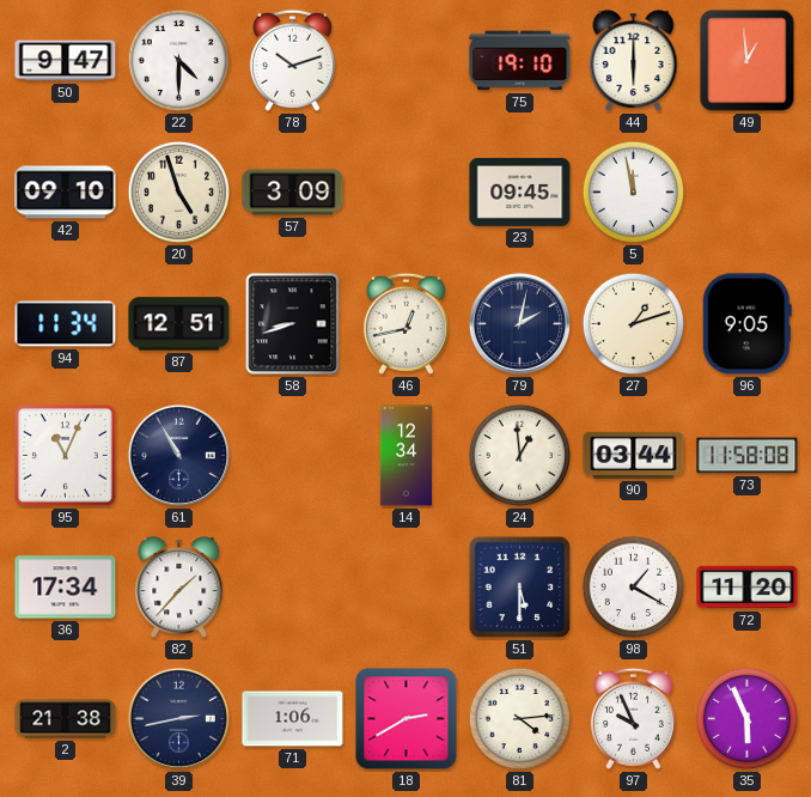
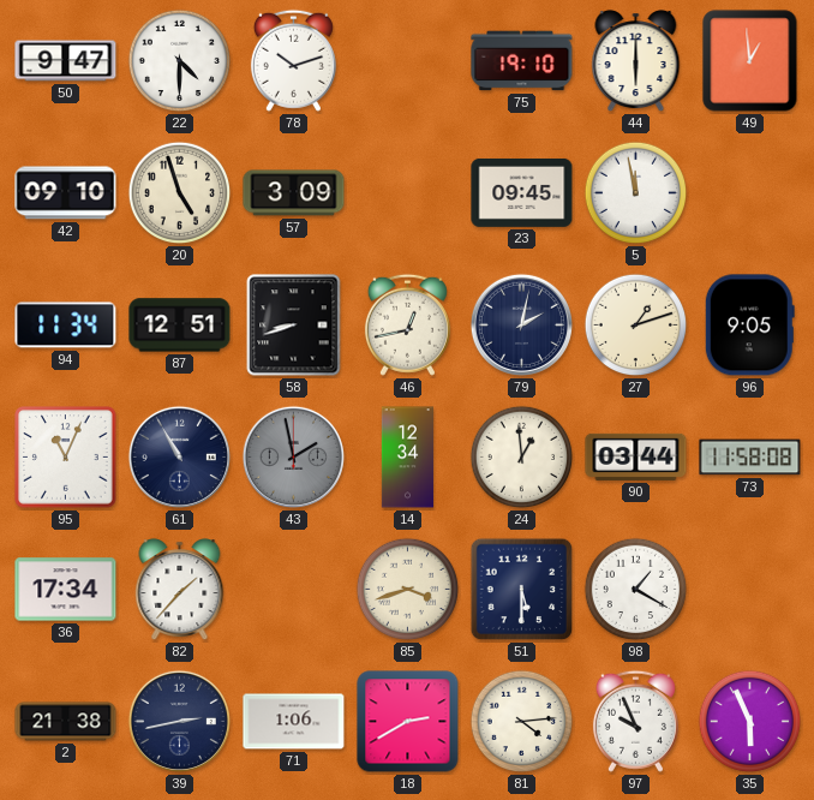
43: none -> 1:58 (293, 456)
85: none -> 3:42 (408, 590)
72: 11:20 -> none (748, 588)
